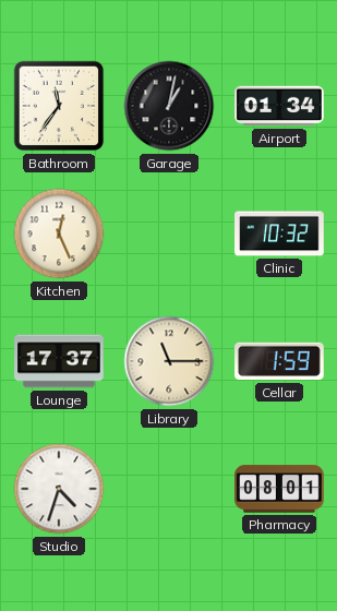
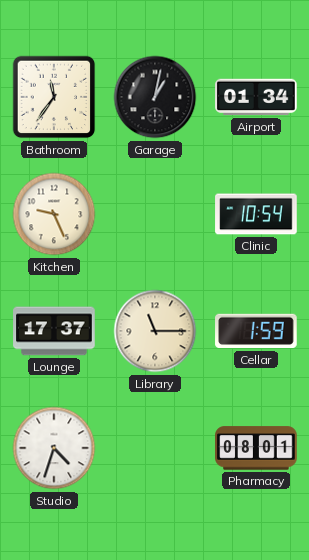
Kitchen: 12:26 -> 9:26 (54, 214)
Clinic: 10:32 -> 10:54 (256, 214)
